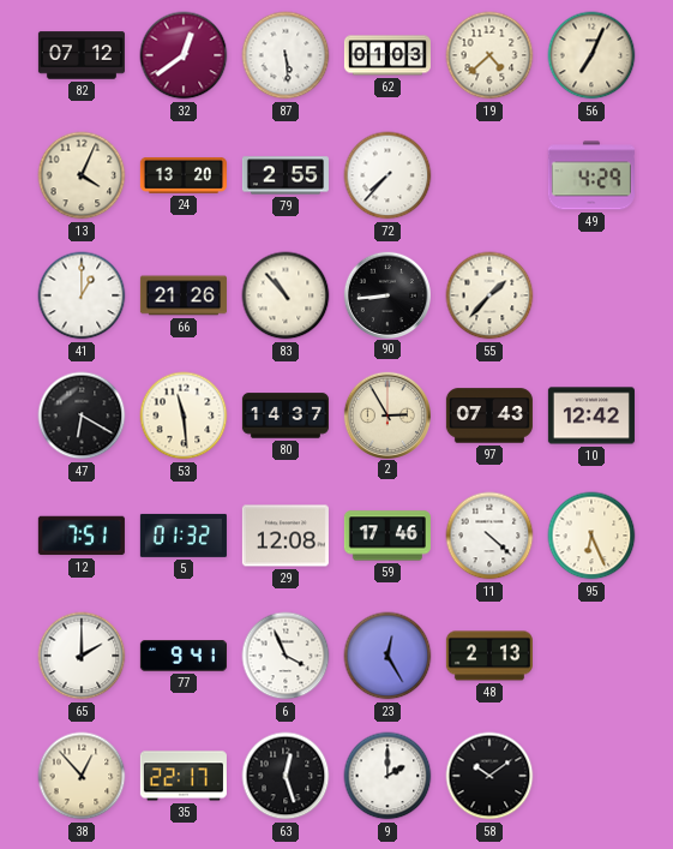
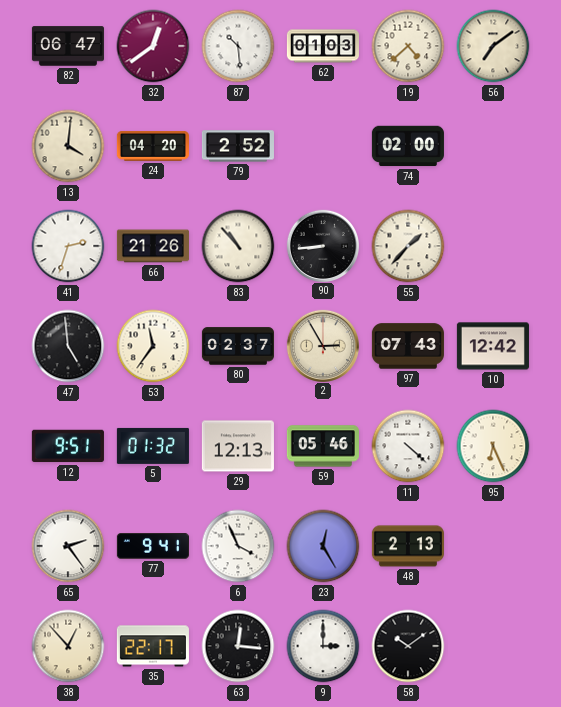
82: 07:12 -> 06:47 (68, 46)
87: 5:29 -> 10:29 (238, 46)
56: 7:04 -> 7:09 (493, 46)
13: 4:04 -> 4:01 (68, 146)
24: 13:20 -> 04:20 (153, 147)
79: 2:55 -> 2:52 (238, 146)
72: 7:37 -> none (387, 175)
74: none -> 02:00 (408, 146)
49: 4:29 -> none (591, 175)
41: 1:00 -> 2:33 (68, 246)
47: 6:20 -> 4:59 (68, 346)
53: 11:29 -> 11:36 (153, 346)
80: 14:37 -> 02:37 (238, 346)
12: 7:51 -> 9:51 (68, 446)
29: 12:08 -> 12:13 (238, 446)
59: 17:46 -> 05:46 (323, 446)
65: 2:00 -> 2:24 (68, 546)
63: 12:27 -> 12:16 (238, 646)
9: 2:00 -> 3:00 (323, 646)
